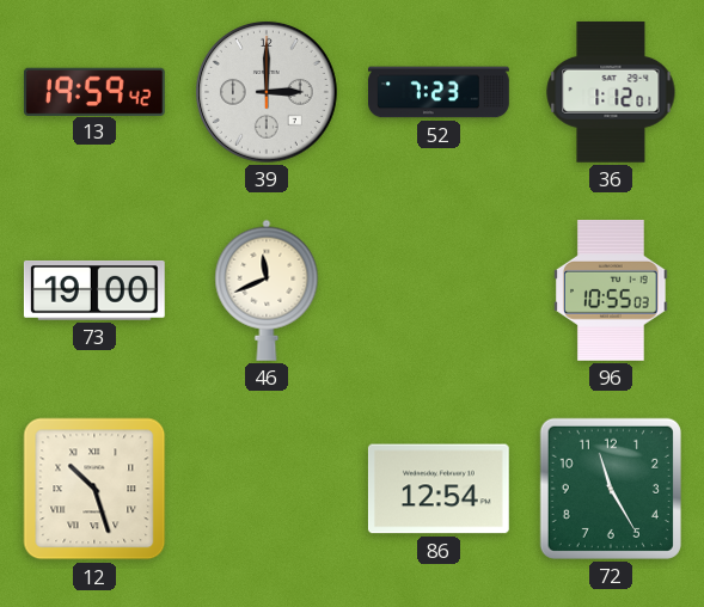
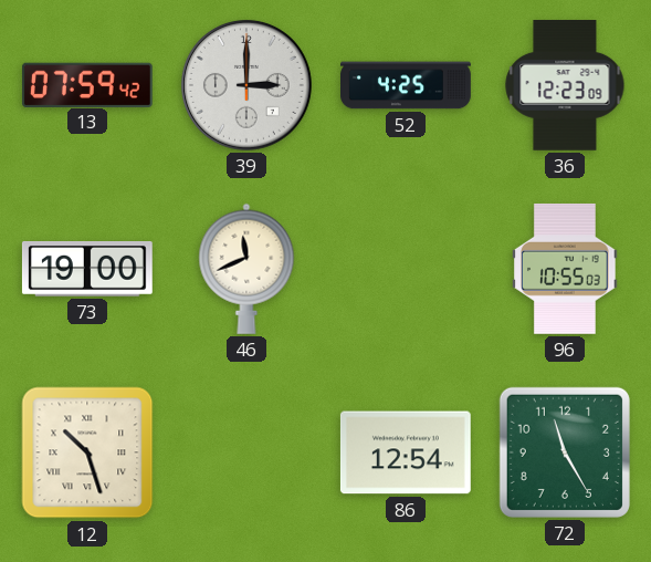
13: 19:59 -> 07:59 (87, 84)
52: 7:23 -> 4:25 (407, 85)
36: 1:12 -> 12:23 (565, 85)
